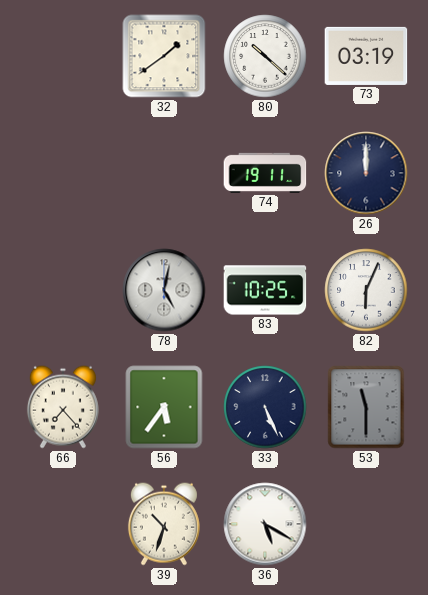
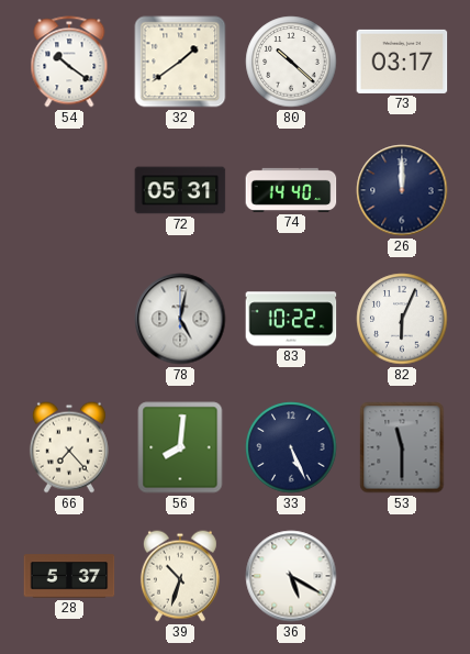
54: none -> 10:21 (69, 62)
73: 03:19 -> 03:17 (402, 62)
72: none -> 05:31 (180, 190)
74: 19:11 -> 14:40 (291, 190)
83: 10:25 -> 10:22 (291, 319)
56: 5:36 -> 8:01 (180, 447)
28: none -> 5:37 (69, 576)
